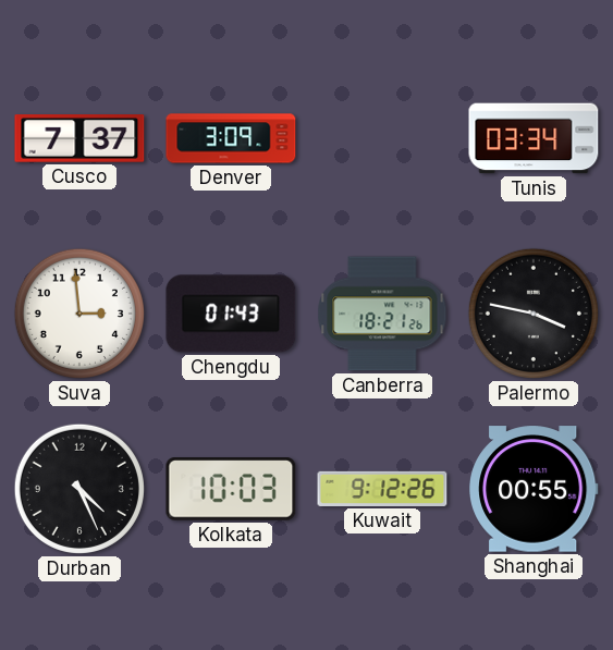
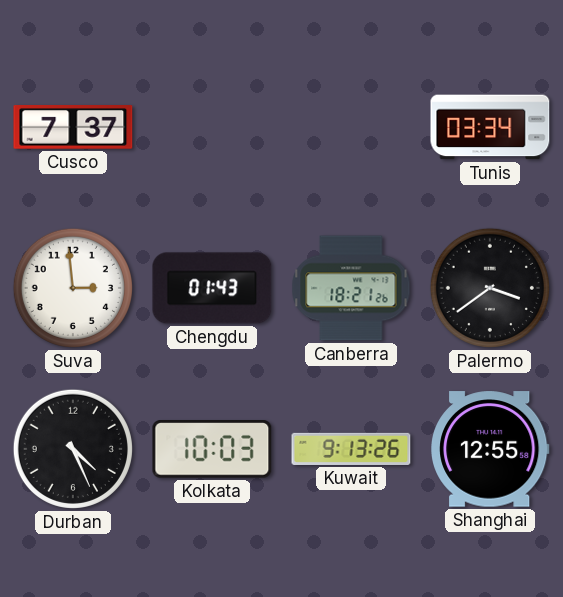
Denver: 3:09 -> none (231, 138)
Palermo: 3:47 -> 3:39 (490, 288)
Kuwait: 9:12 -> 9:13 (351, 449)
Shanghai: 00:55 -> 12:55 (491, 449)
